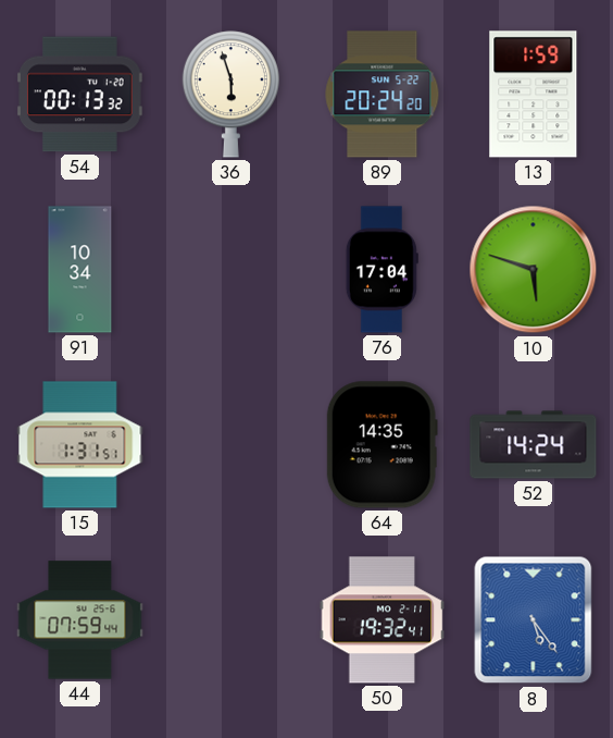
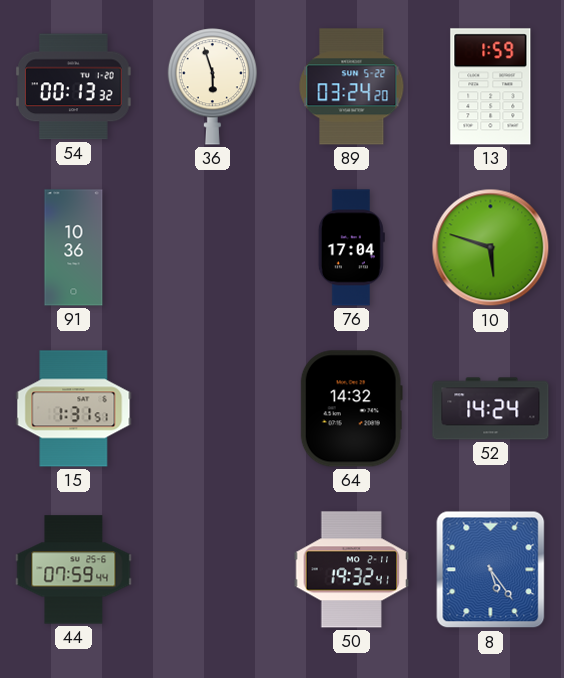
89: 20:24 -> 03:24 (352, 87)
91: 10:34 -> 10:36 (74, 248)
64: 14:35 -> 14:32 (351, 409)
